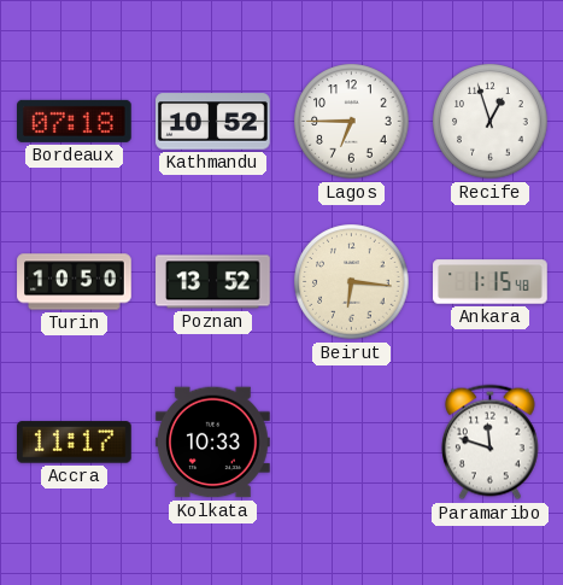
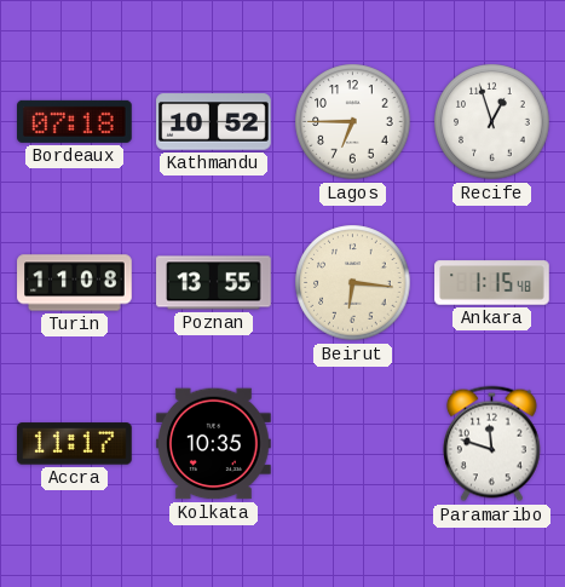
Turin: 10:50 -> 11:08 (75, 283)
Poznan: 13:52 -> 13:55 (214, 283)
Kolkata: 10:33 -> 10:35 (214, 444)
